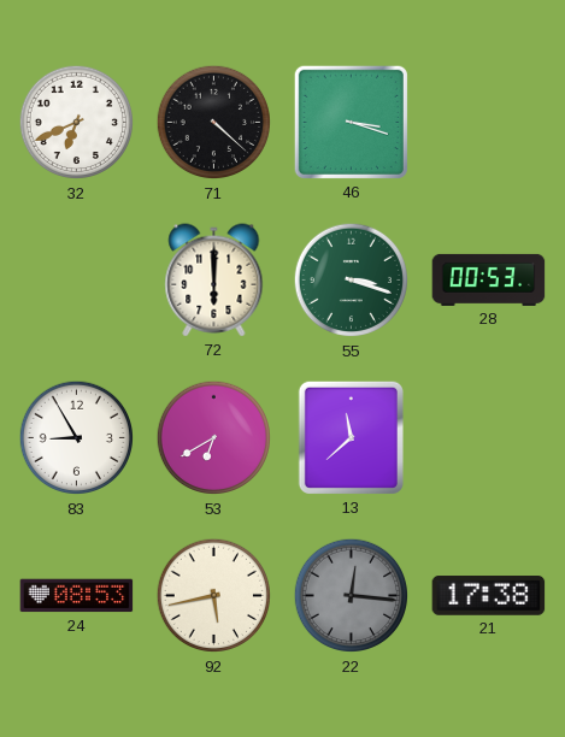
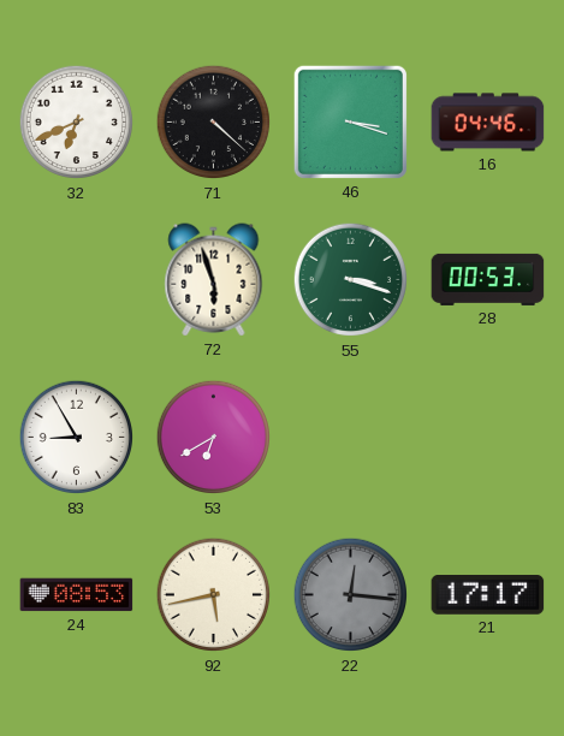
16: none -> 04:46 (488, 123)
72: 6:00 -> 5:57 (214, 280)
13: 11:38 -> none (351, 437)
21: 17:38 -> 17:17 (488, 595)
